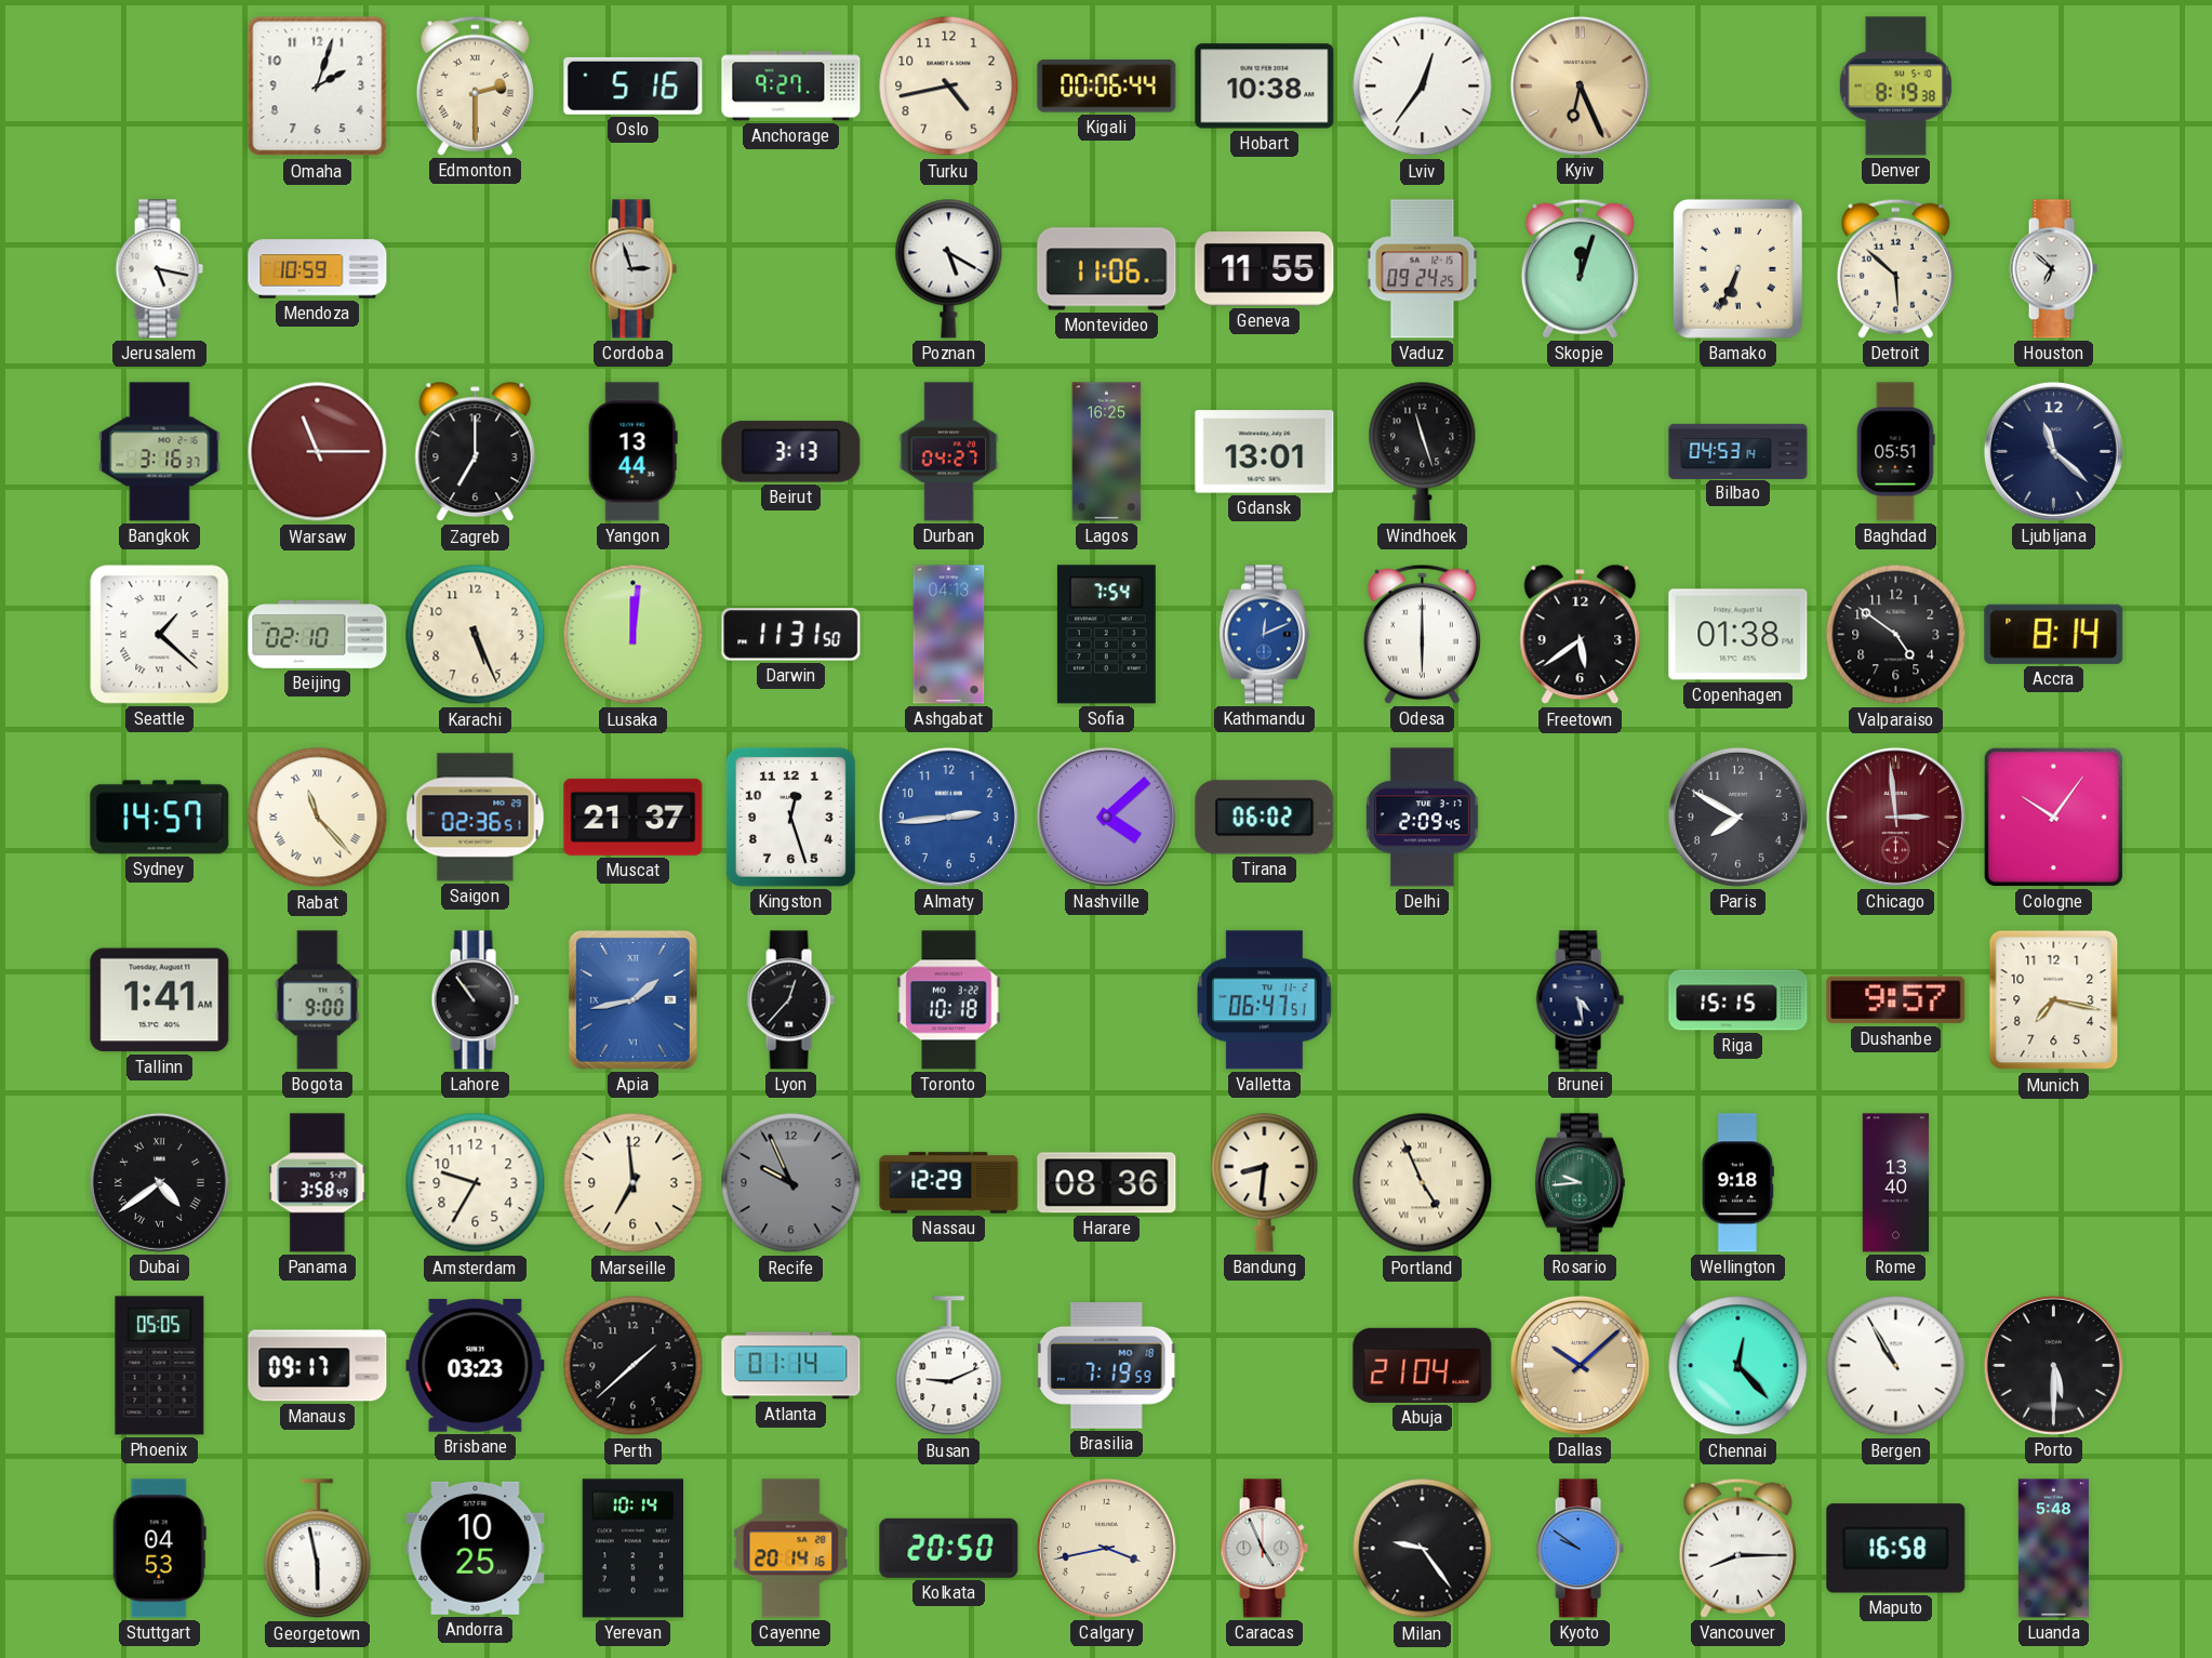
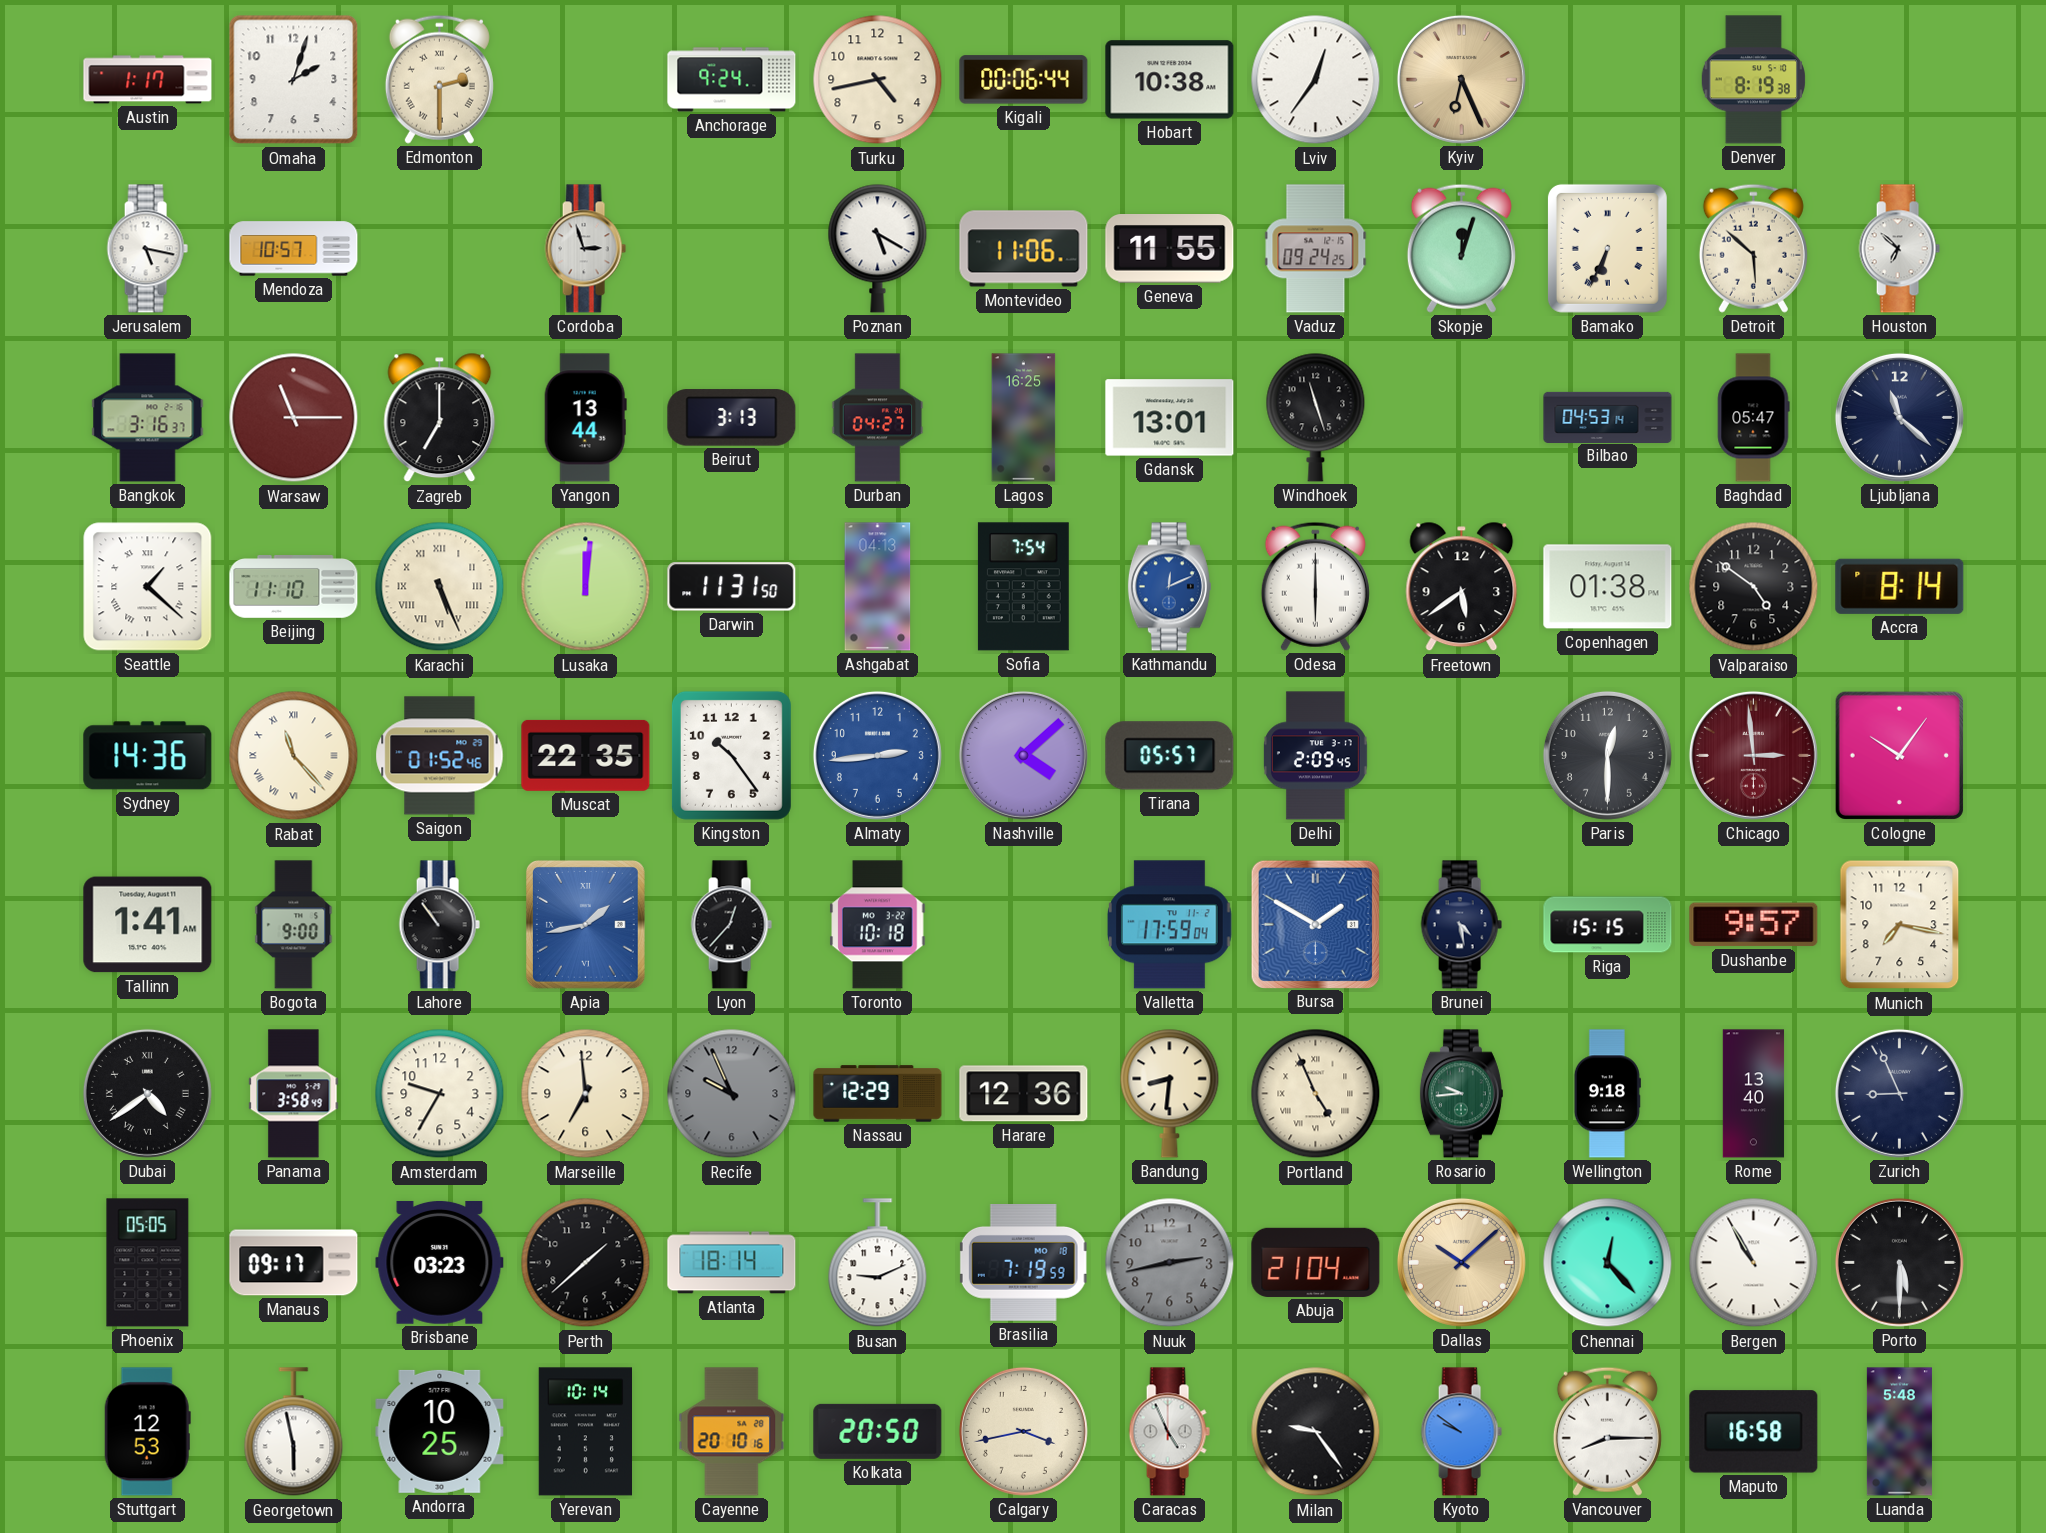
Austin: none -> 1:17 (148, 80)
Oslo: 5:16 -> none (634, 85)
Anchorage: 9:27 -> 9:24 (732, 80)
Mendoza: 10:59 -> 10:57 (294, 249)
Baghdad: 05:51 -> 05:47 (1753, 418)
Beijing: 02:10 -> 11:10 (294, 587)
Karachi numerals: Arabic -> Roman (440, 587)
Sydney: 14:57 -> 14:36 (148, 756)
Saigon: 02:36 -> 01:52 (440, 756)
Muscat: 21:37 -> 22:35 (586, 755)
Kingston: 12:27 -> 10:24 (731, 755)
Tirana: 06:02 -> 05:57 (1170, 756)
Paris: 7:50 -> 12:30 (1607, 755)
Valletta: 06:47 -> 17:59 (1170, 925)
Bursa: none -> 1:50 (1315, 924)
Harare: 08:36 -> 12:36 (1024, 1094)
Zurich: none -> 8:56 (1899, 1093)
Atlanta: 01:14 -> 18:14 (732, 1263)
Nuuk: none -> 2:43 (1170, 1263)
Stuttgart: 04:53 -> 12:53 (147, 1432)
Cayenne: 20:14 -> 20:10 (732, 1432)
